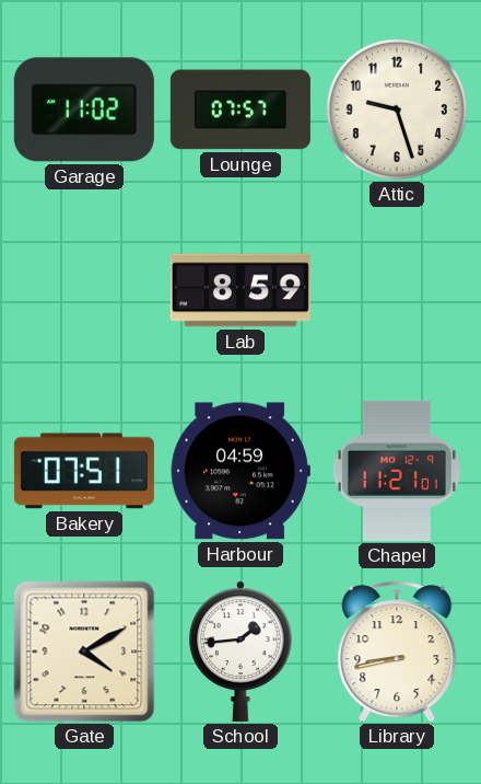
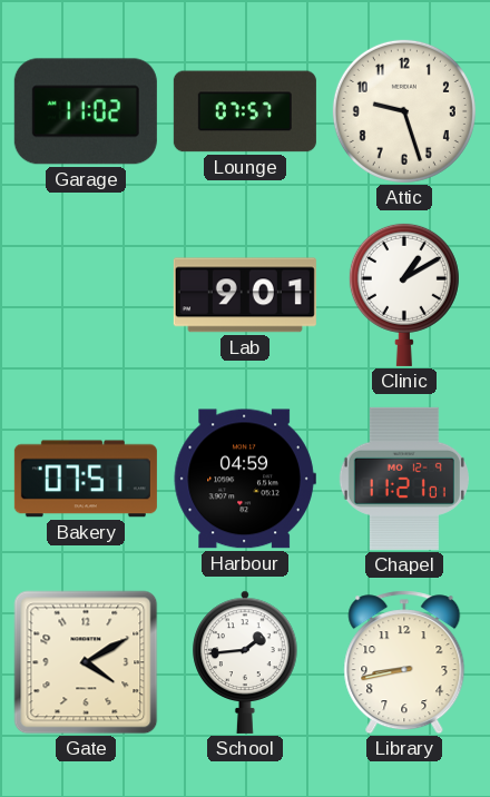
Lab: 8:59 -> 9:01 (245, 295)
Clinic: none -> 1:10 (404, 294)
